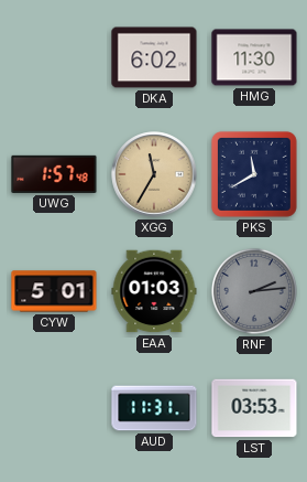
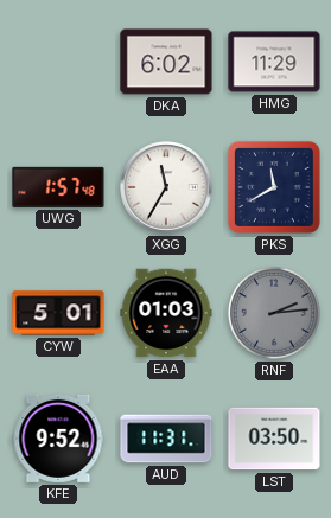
HMG: 11:30 -> 11:29 (274, 62)
XGG dial: champagne -> white (166, 187)
KFE: none -> 9:52 (58, 439)
LST: 03:53 -> 03:50 (274, 439)
